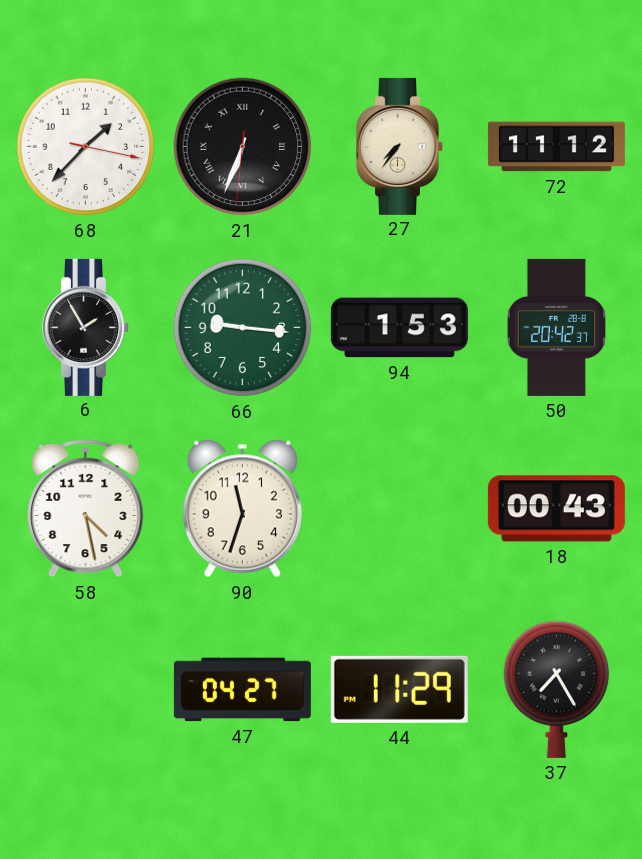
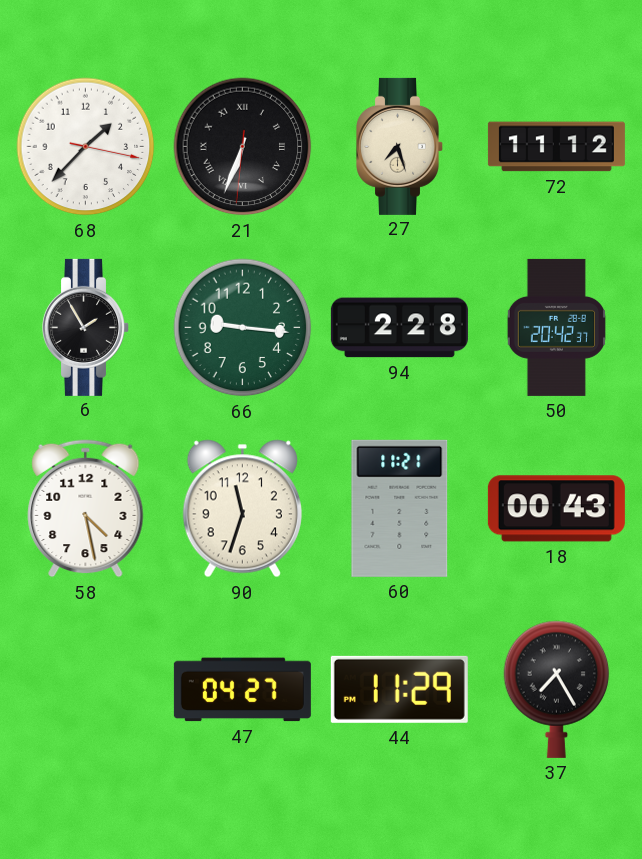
27: 7:36 -> 7:27 (400, 146)
94: 1:53 -> 2:28 (399, 328)
60: none -> 11:21 (400, 508)
